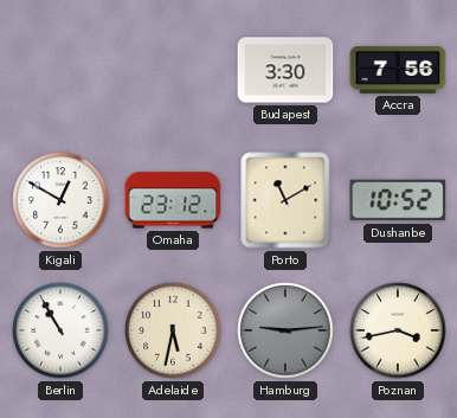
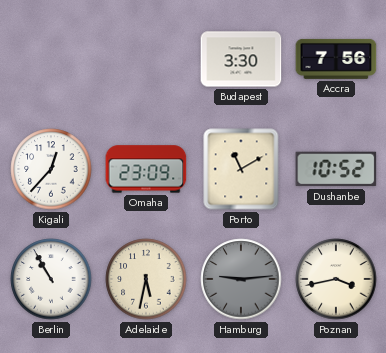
Kigali: 12:50 -> 12:37 (51, 169)
Omaha: 23:12 -> 23:09 (146, 169)
